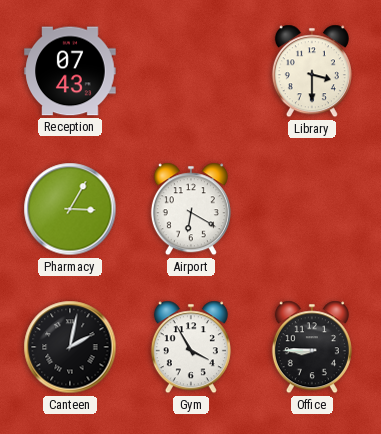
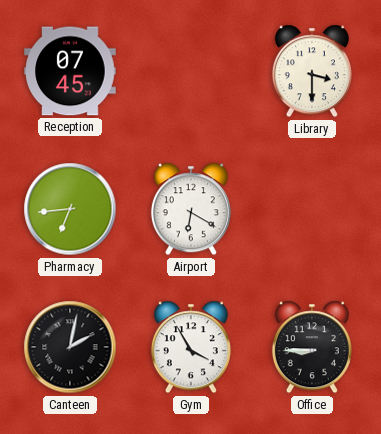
Reception: 07:43 -> 07:45 (70, 71)
Pharmacy: 3:05 -> 6:44 (70, 209)
